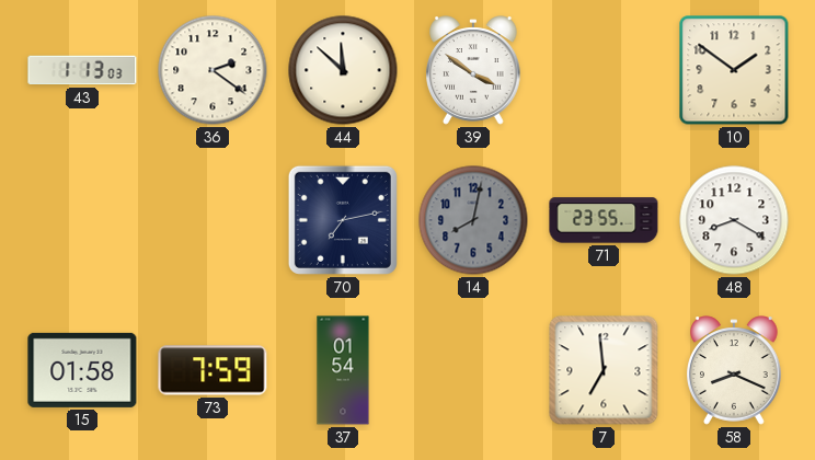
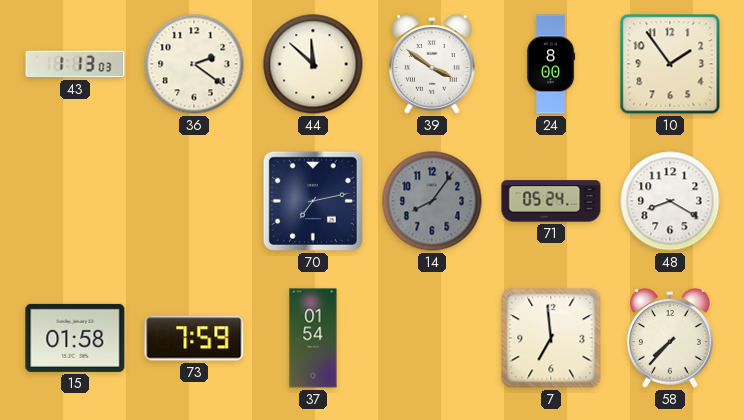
24: none -> 8:00 (551, 64)
10: 1:51 -> 1:54 (670, 64)
14: 8:02 -> 8:06 (432, 201)
71: 23:55 -> 05:24 (551, 201)
58: 8:19 -> 7:37 (671, 338)
